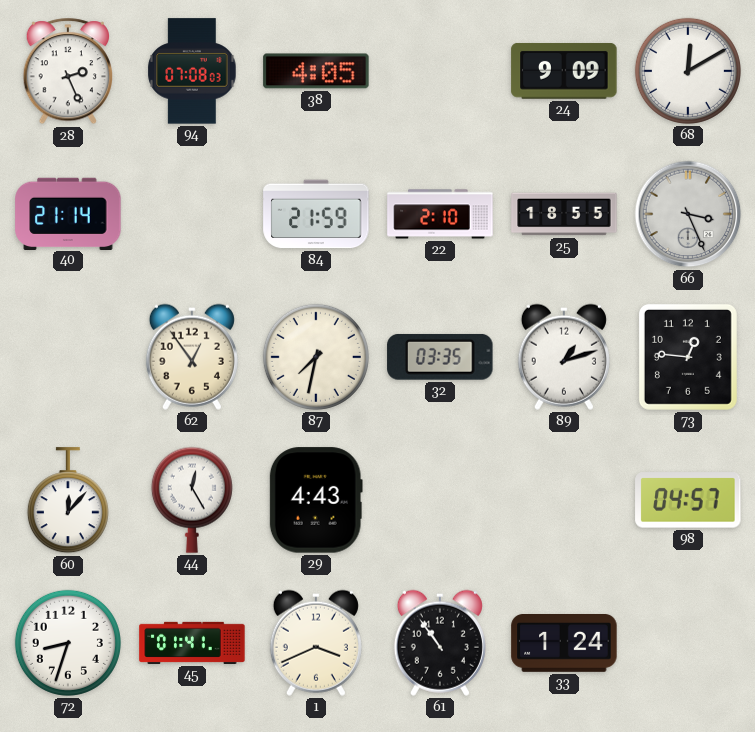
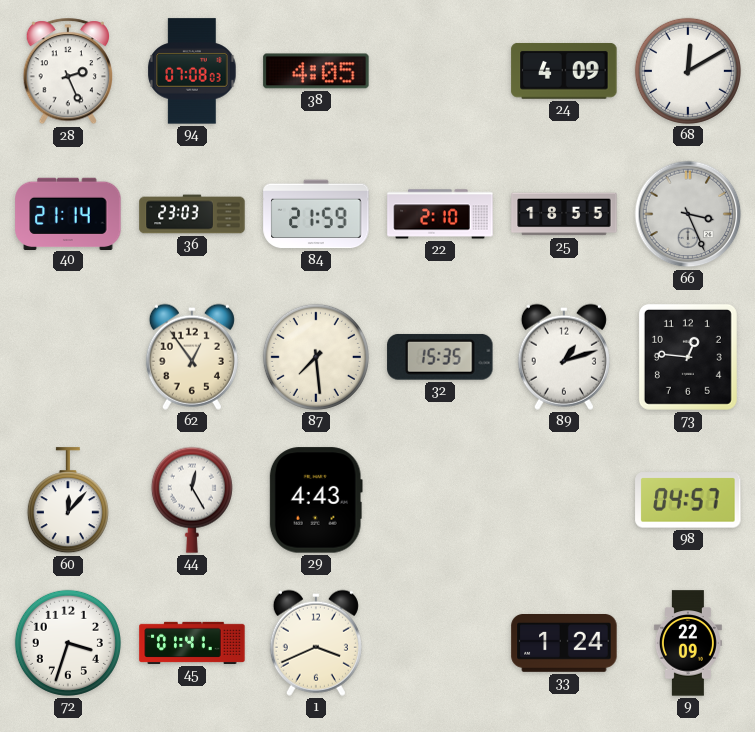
24: 9:09 -> 4:09 (564, 72)
36: none -> 23:03 (192, 214)
87: 7:32 -> 7:29 (316, 357)
32: 03:35 -> 15:35 (440, 357)
72: 8:33 -> 3:33 (68, 643)
61: 10:54 -> none (440, 643)
9: none -> 22:09 (688, 643)
